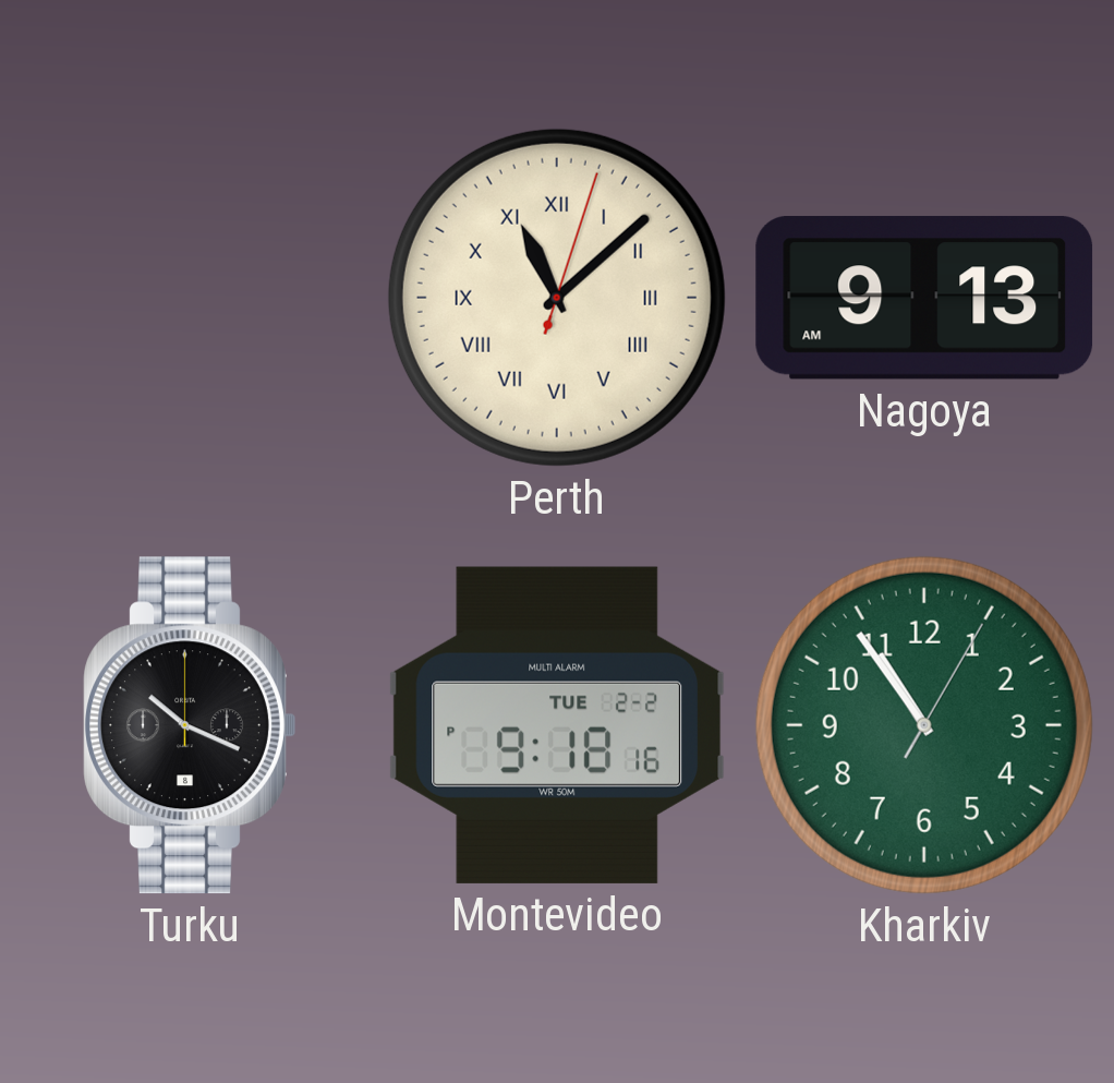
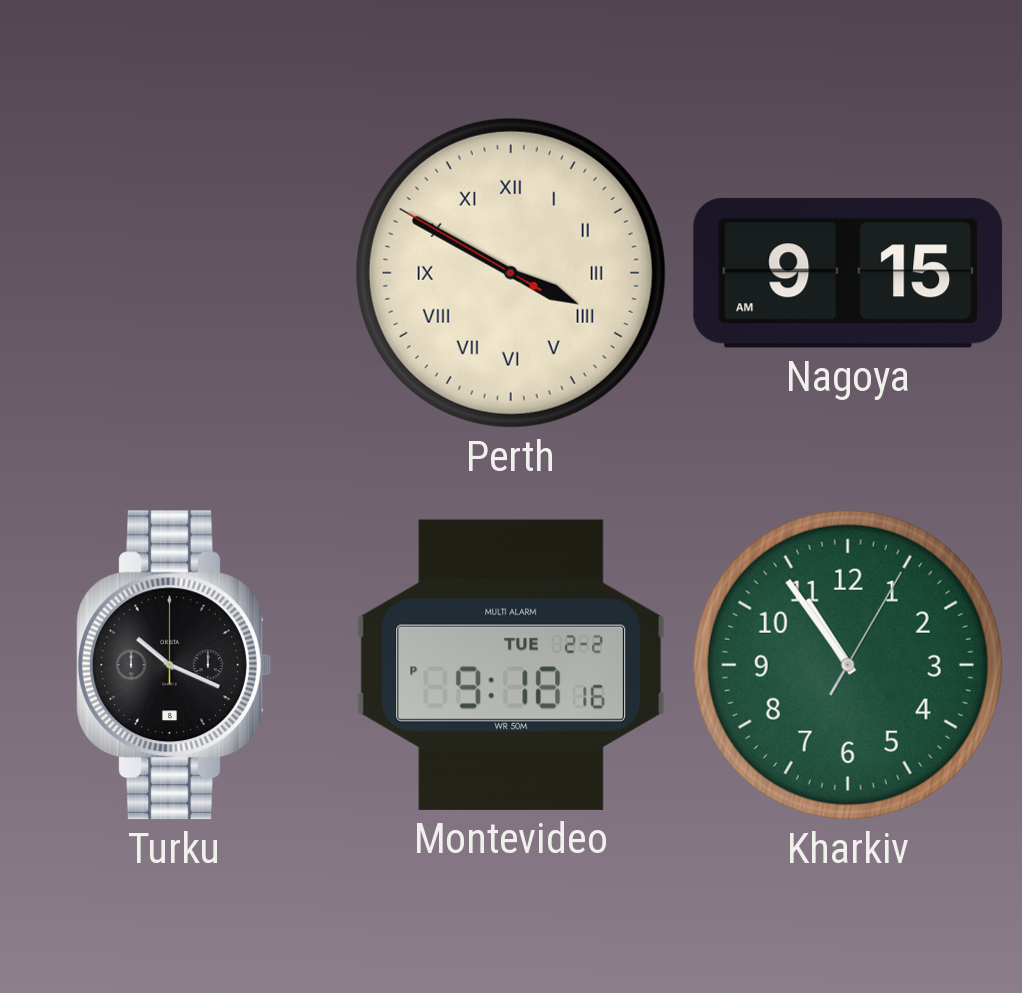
Perth: 11:08 -> 3:49 (511, 273)
Nagoya: 9:13 -> 9:15 (848, 273)
